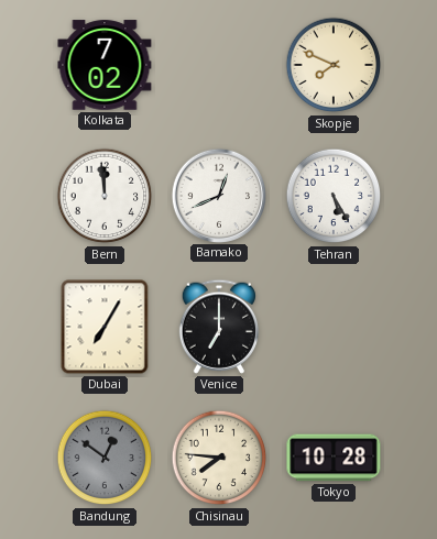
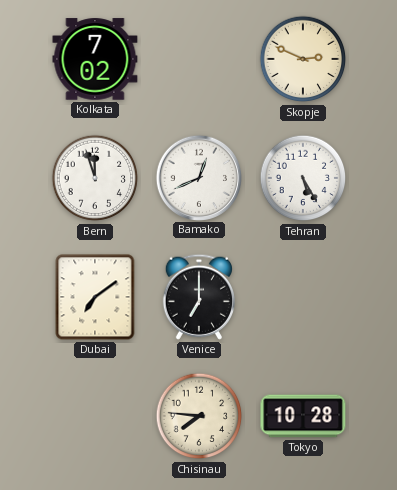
Skopje: 7:49 -> 2:49 (303, 59)
Bern: 11:59 -> 11:57 (95, 178)
Dubai: 7:05 -> 7:09 (95, 297)
Bandung: 12:51 -> none (105, 458)
